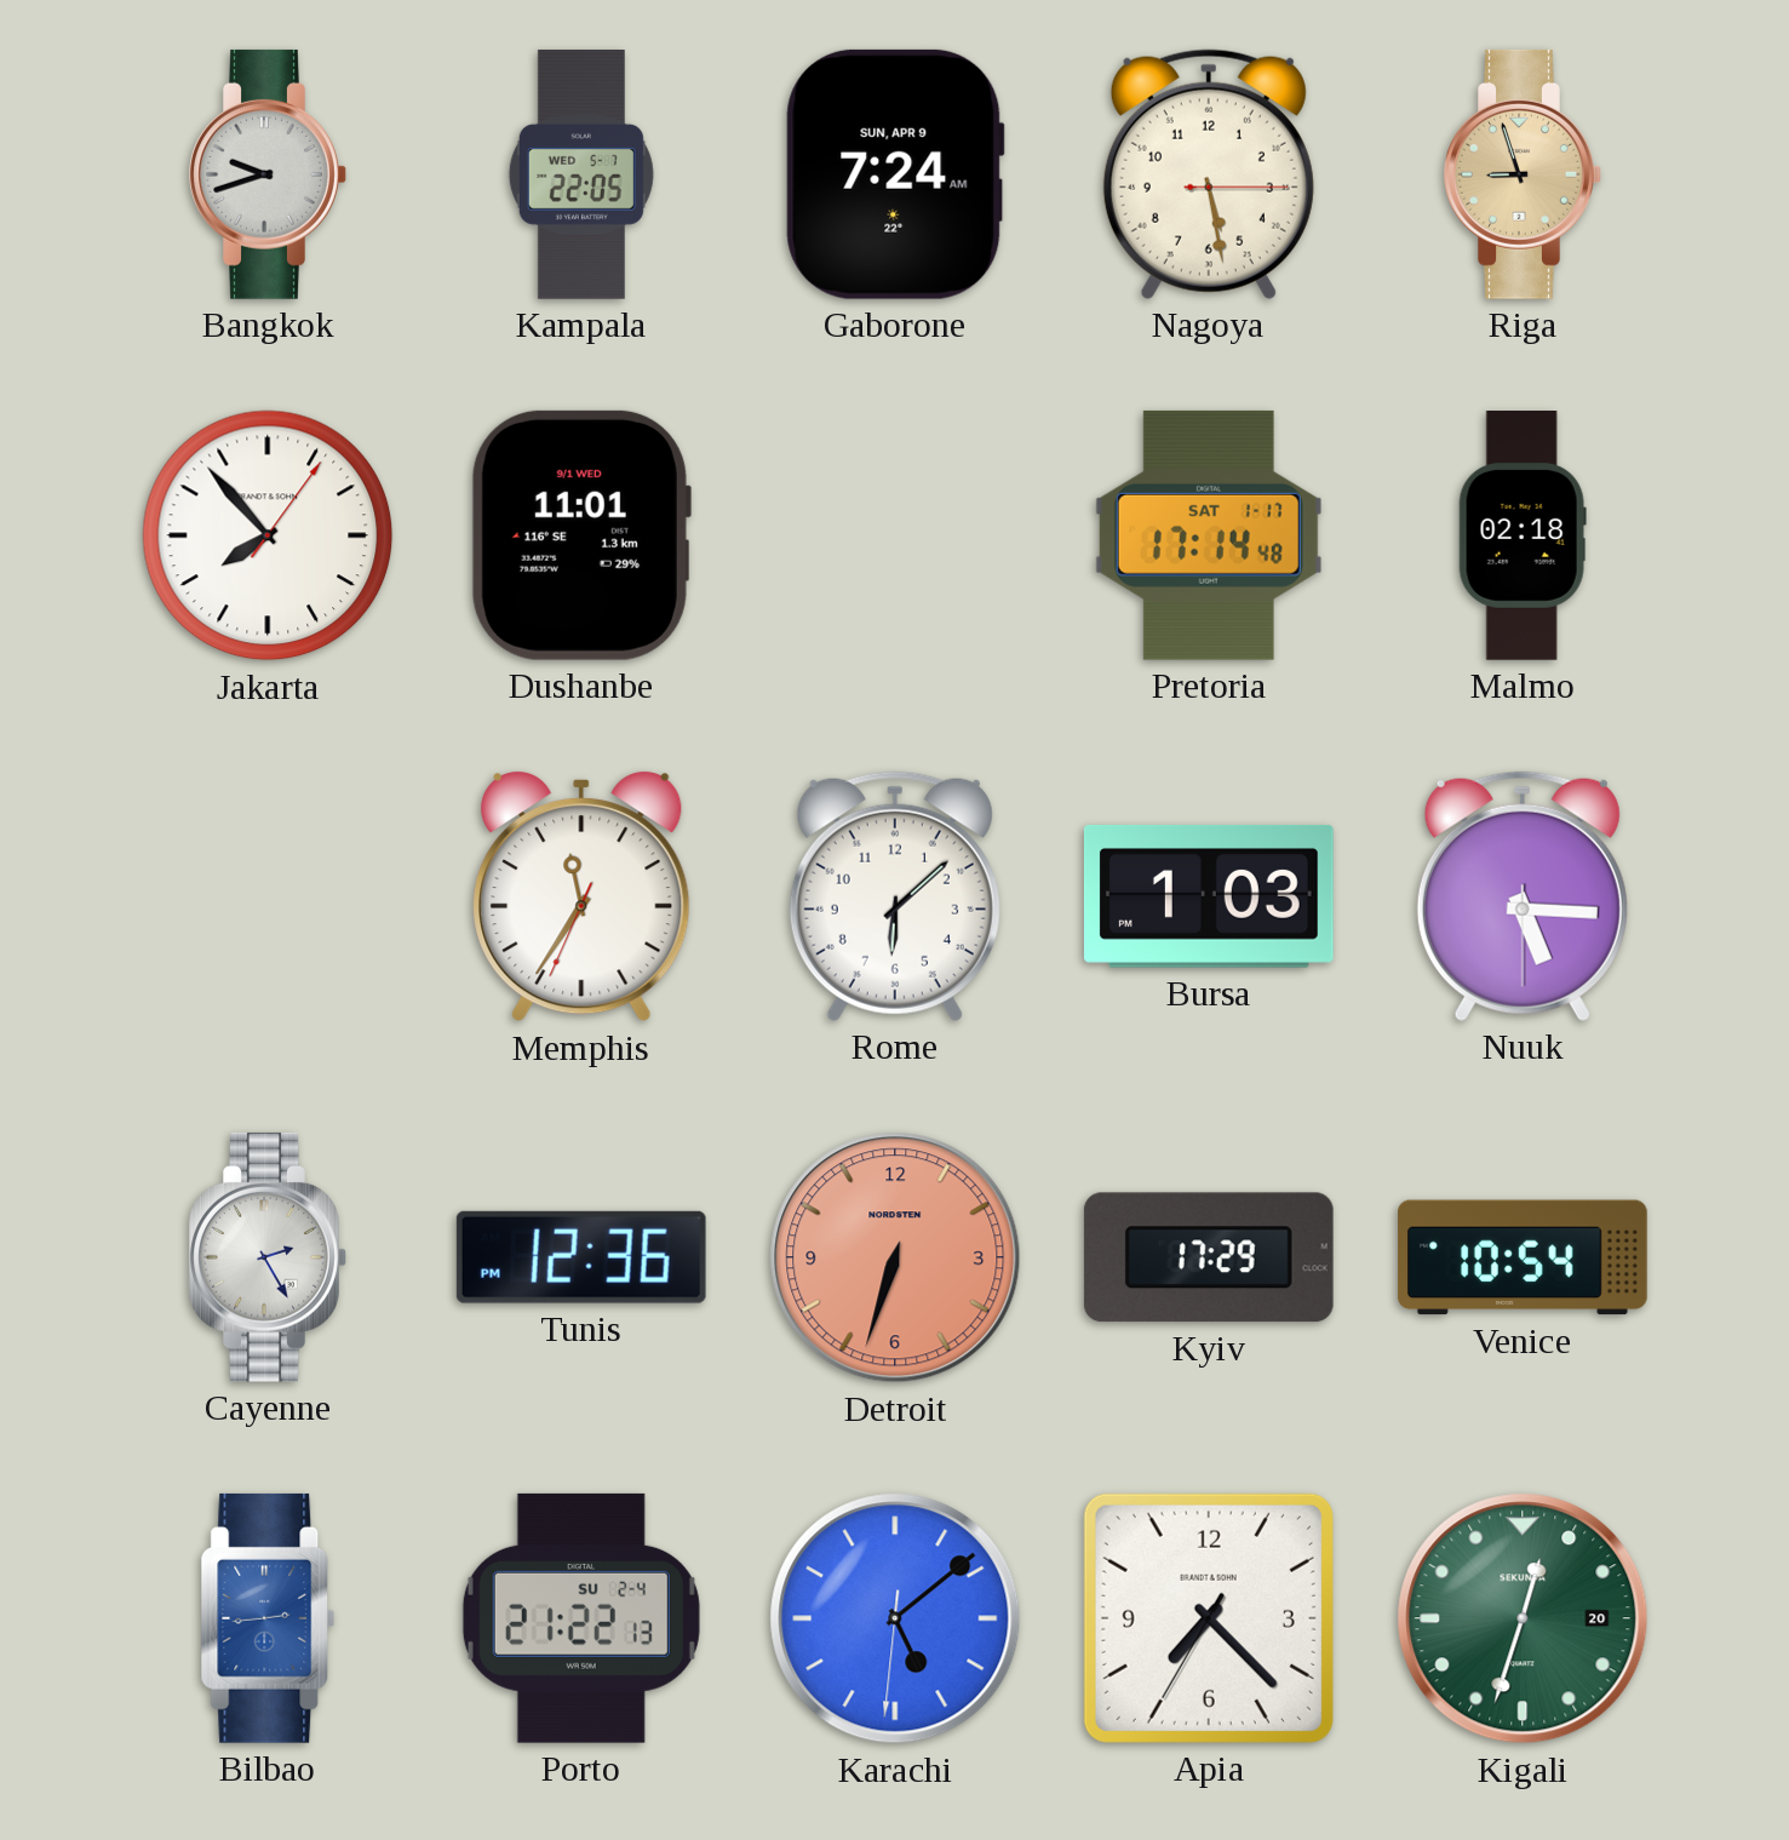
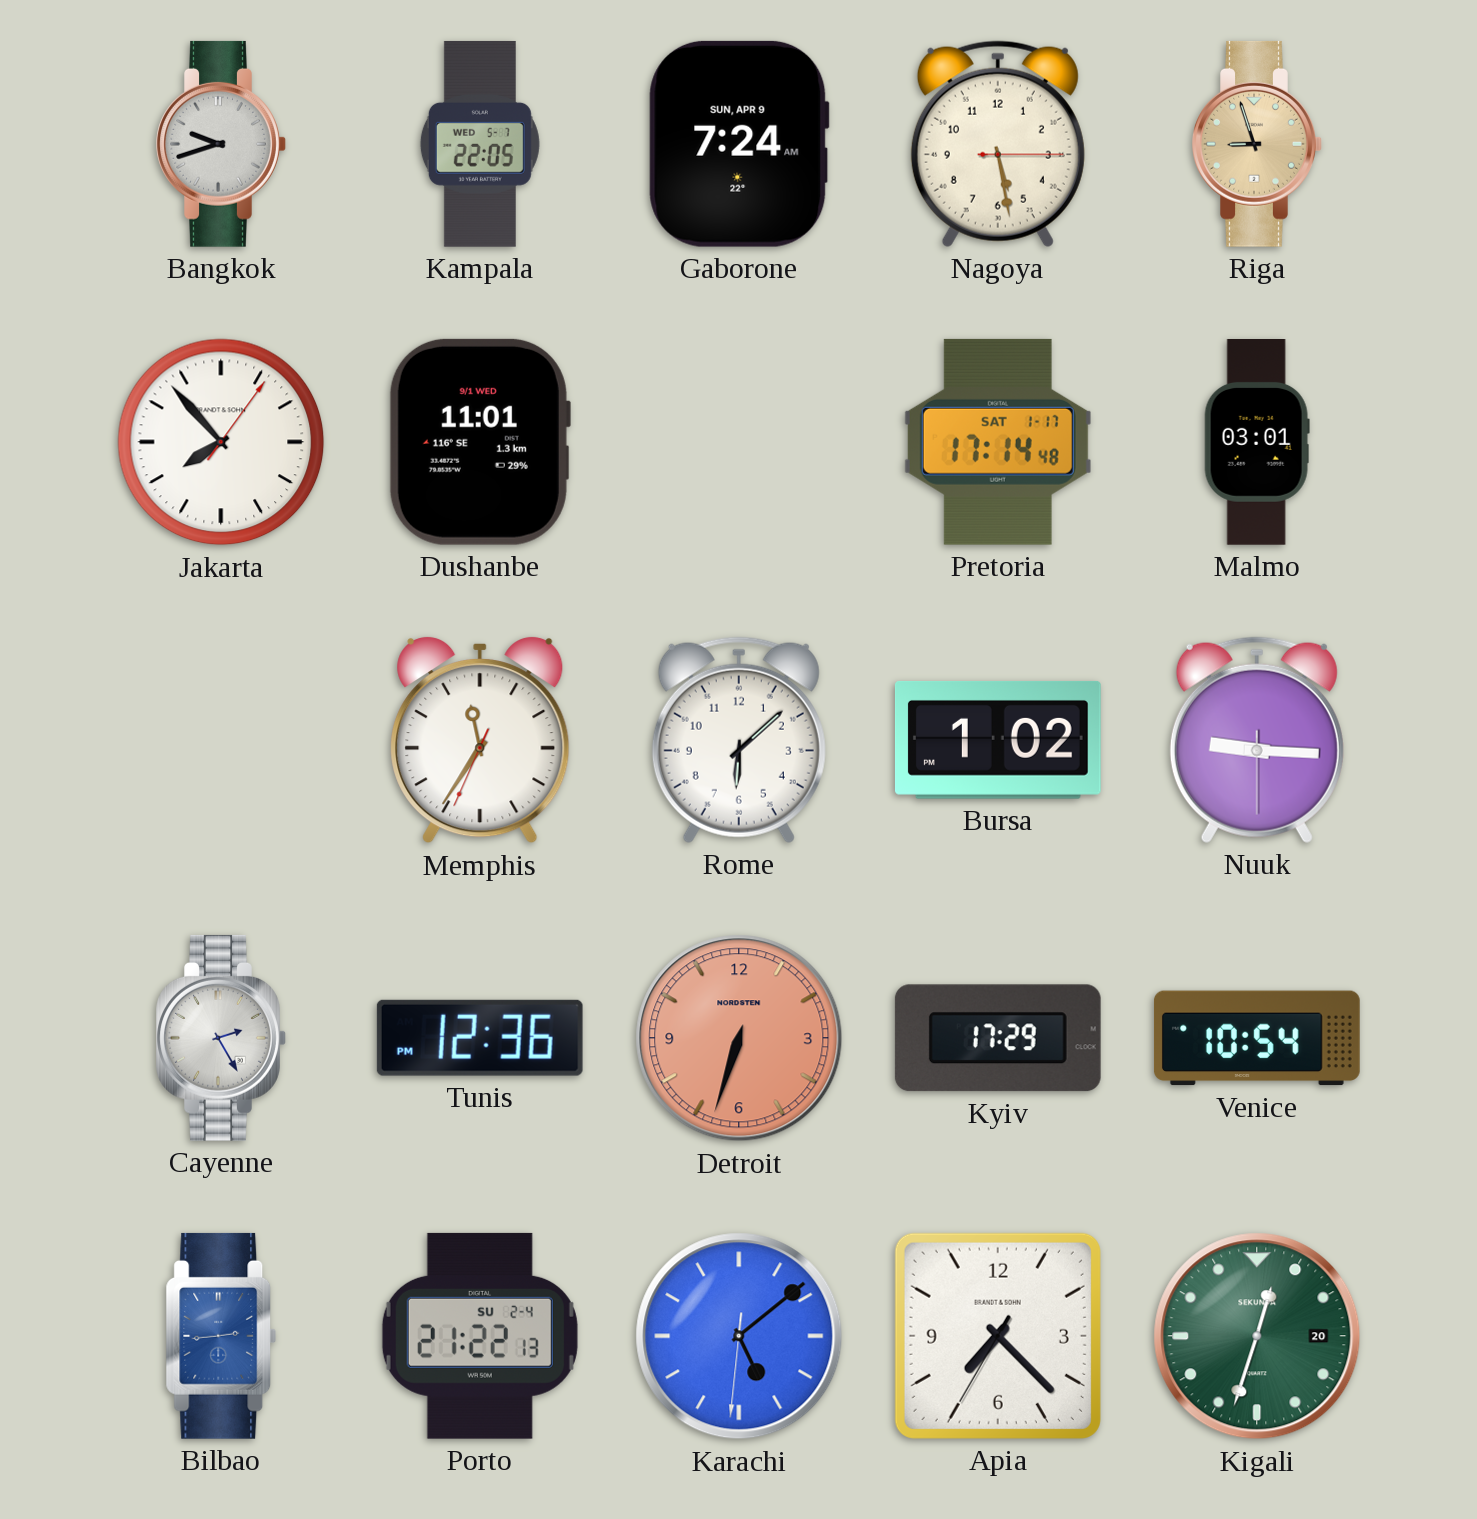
Malmo: 02:18 -> 03:01 (1257, 443)
Bursa: 1:03 -> 1:02 (998, 740)
Nuuk: 5:15 -> 9:15 (1257, 740)
